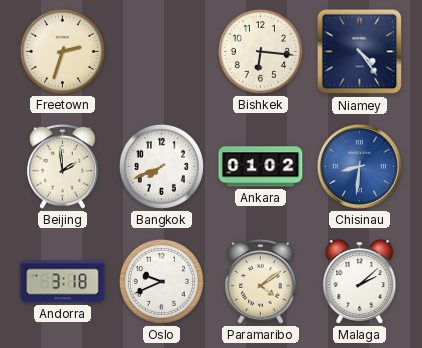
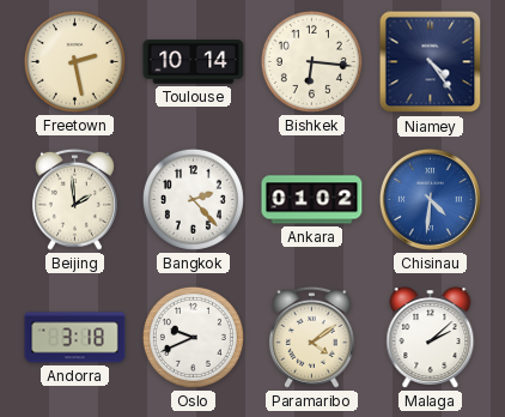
Freetown: 2:33 -> 2:28 (74, 61)
Toulouse: none -> 10:14 (194, 62)
Bangkok: 7:41 -> 2:23 (193, 199)
Chisinau: 8:31 -> 4:31 (430, 199)
